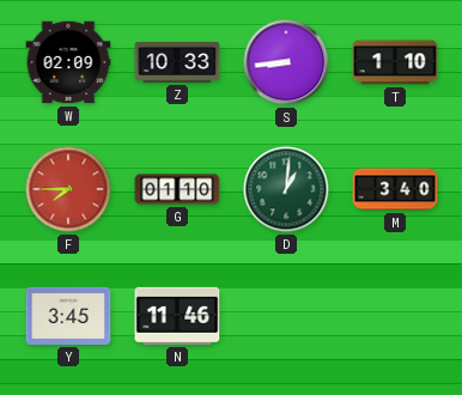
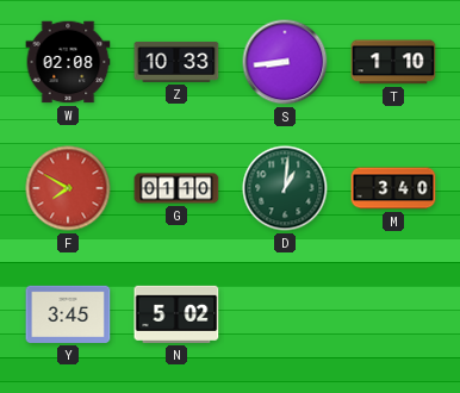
W: 02:09 -> 02:08 (68, 62)
F: 7:45 -> 7:50 (68, 188)
N: 11:46 -> 5:02 (176, 314)
